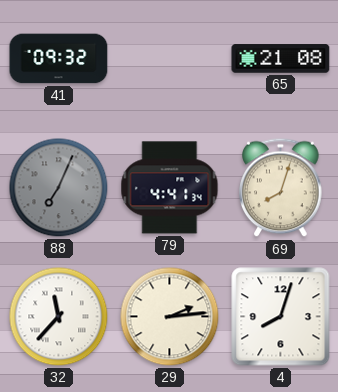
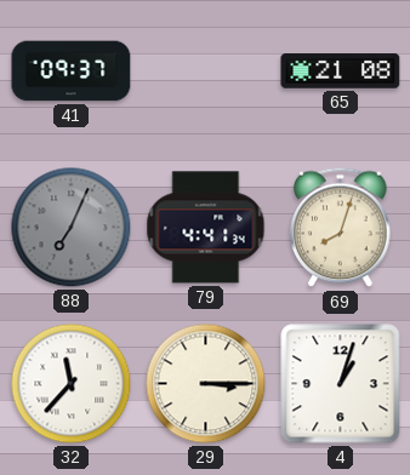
41: 09:32 -> 09:37 (72, 71)
29: 2:14 -> 3:15 (206, 384)
4: 8:03 -> 1:03 (341, 384)
